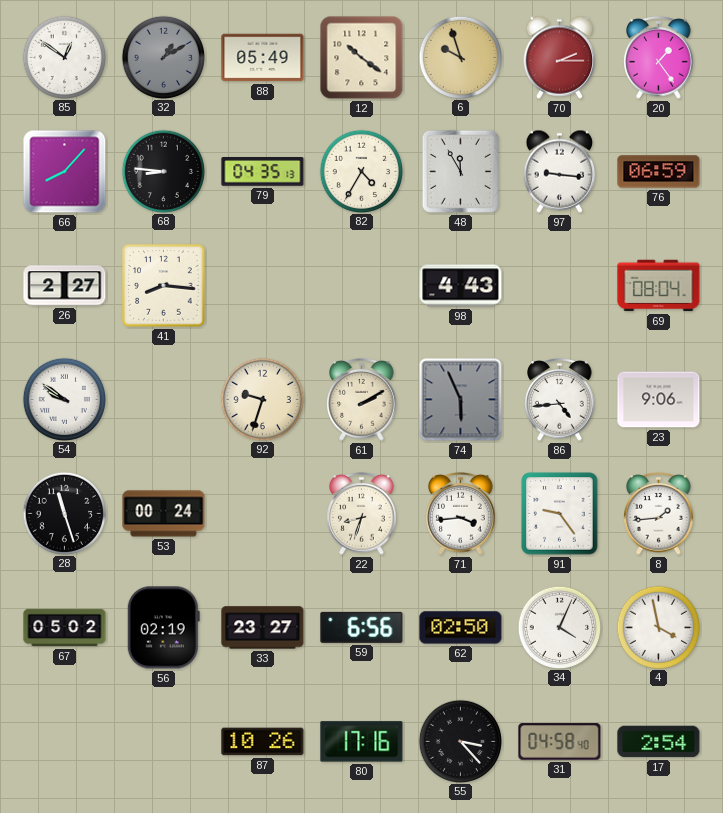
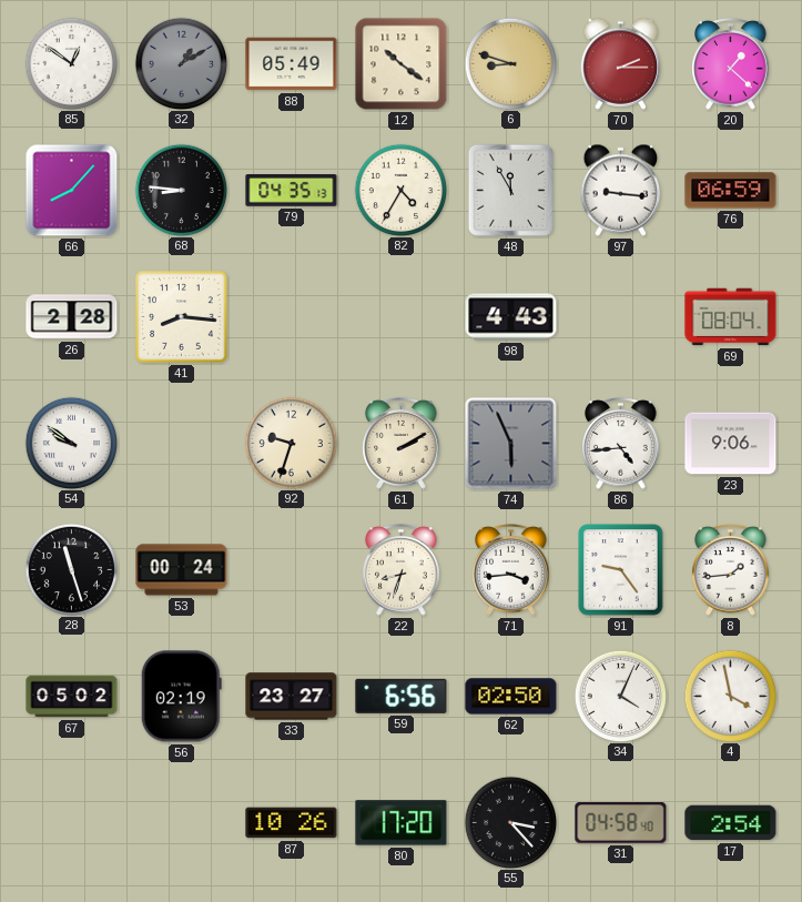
6: 9:57 -> 8:48 (510, 63)
20: 1:24 -> 1:22 (731, 64)
26: 2:27 -> 2:28 (72, 317)
80: 17:16 -> 17:20 (402, 823)
